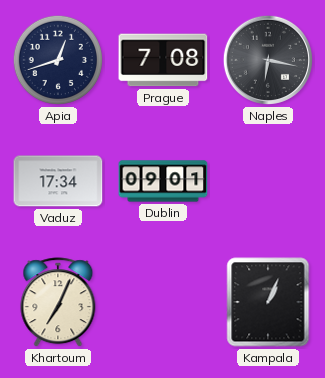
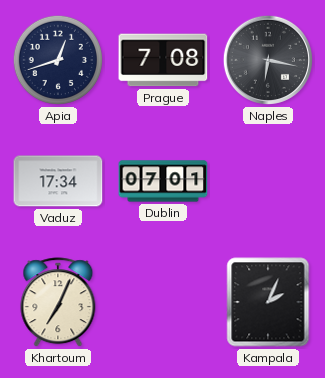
Dublin: 09:01 -> 07:01 (163, 181)
Kampala: 1:04 -> 2:04 (268, 302)
